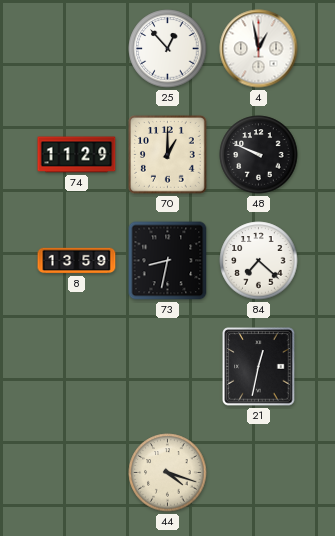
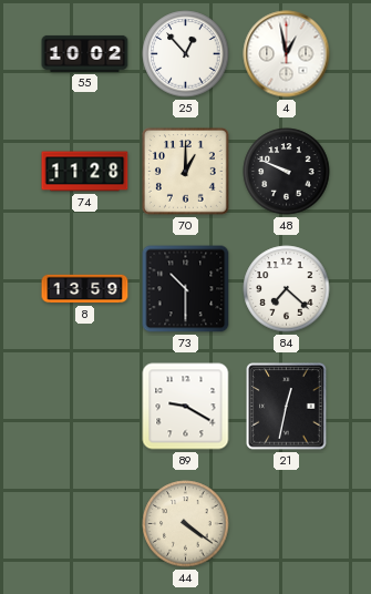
55: none -> 10:02 (85, 53)
74: 11:29 -> 11:28 (85, 172)
73: 8:32 -> 10:30 (186, 289)
89: none -> 9:20 (186, 407)
44: 4:18 -> 4:21 (186, 524)
